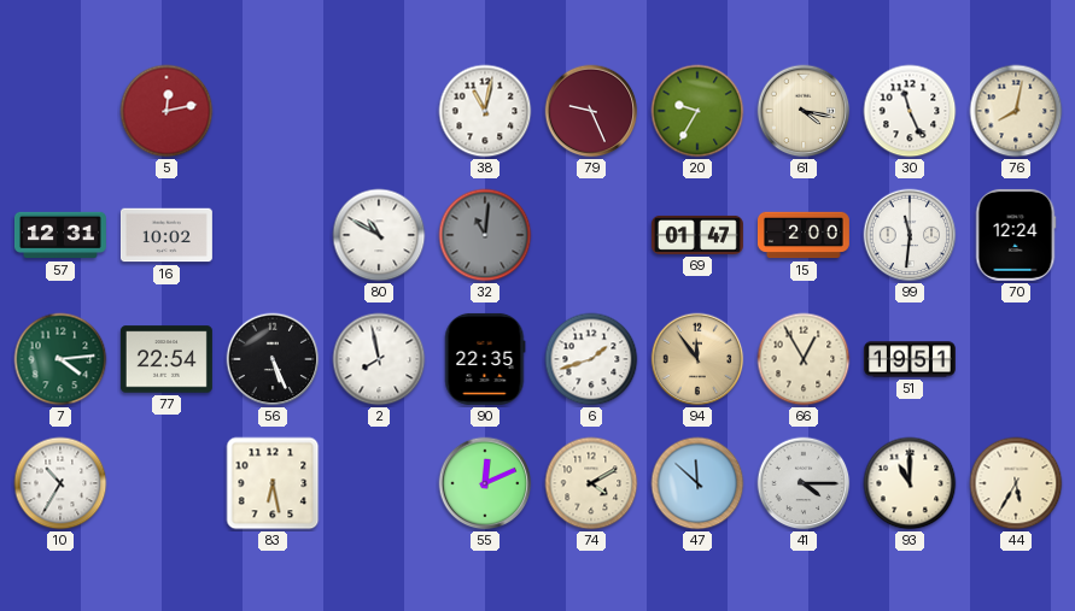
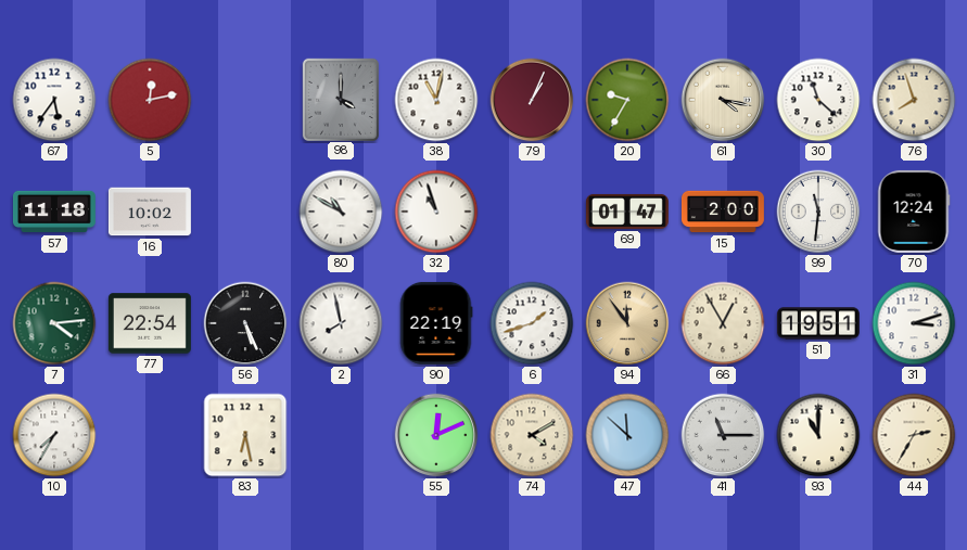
67: none -> 5:36 (54, 100)
98: none -> 4:00 (340, 99)
79: 9:26 -> 1:04 (532, 100)
30: 11:26 -> 11:22 (818, 100)
76: 8:02 -> 7:57 (914, 100)
57: 12:31 -> 11:18 (54, 212)
32: 11:01 -> 10:57 (436, 212)
32 dial: grey -> white (436, 212)
90: 22:35 -> 22:19 (436, 323)
31: none -> 3:12 (914, 323)
10: 10:35 -> 7:35 (54, 435)
41: 4:15 -> 11:15 (723, 435)
44: 5:35 -> 2:35 (914, 435)
